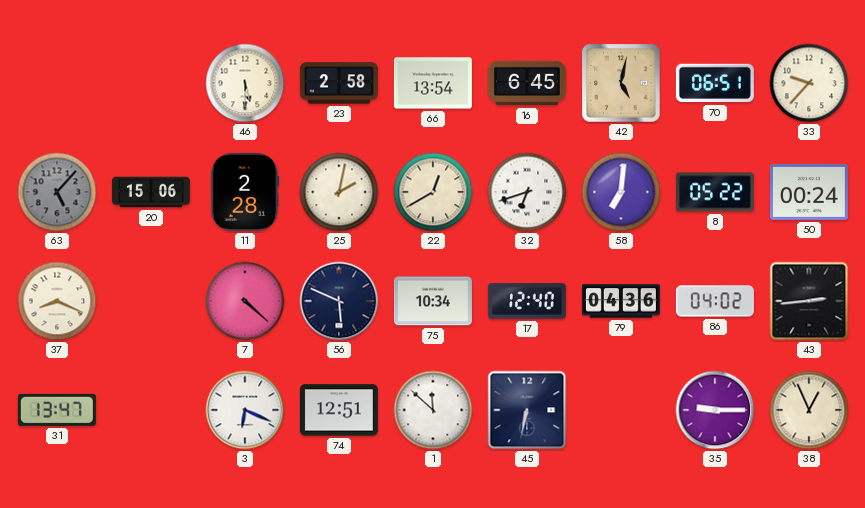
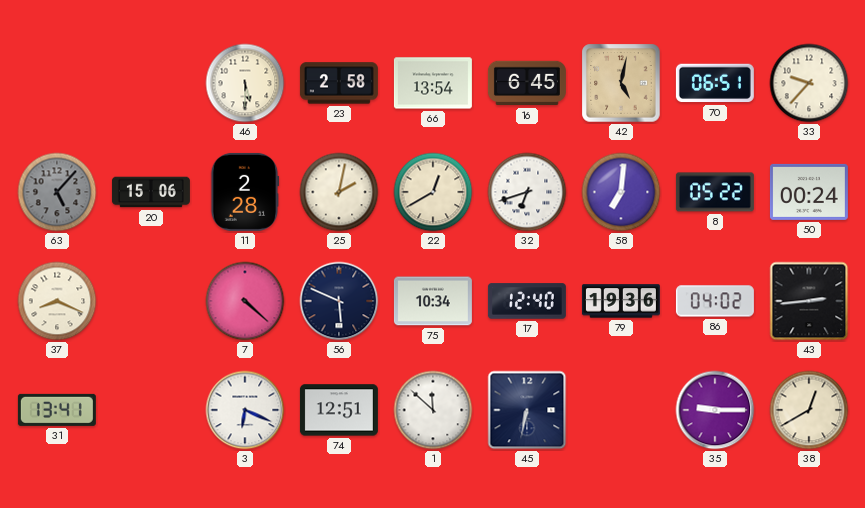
79: 04:36 -> 19:36 (621, 301)
31: 13:47 -> 13:41 (57, 410)
38: 12:56 -> 12:40 (809, 410)
